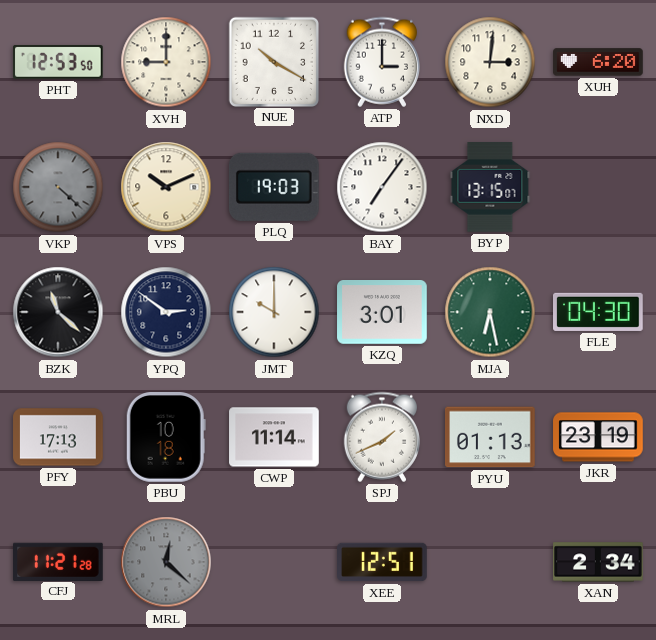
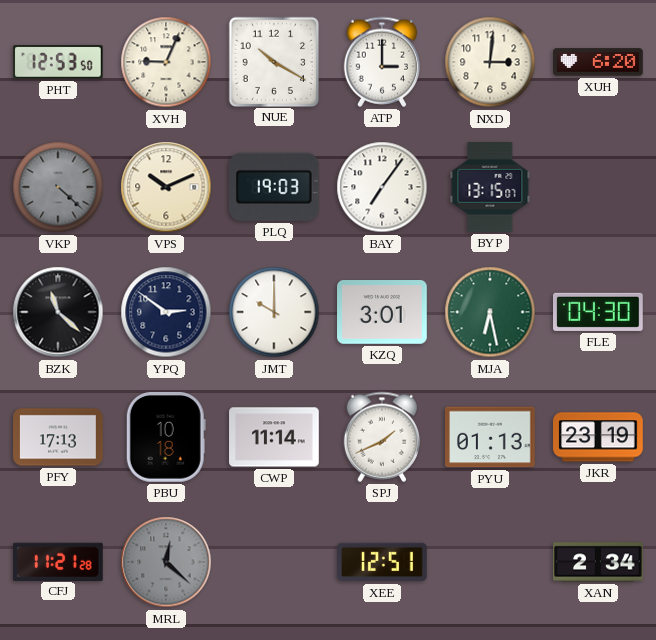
XVH: 9:00 -> 9:04 (166, 62)
